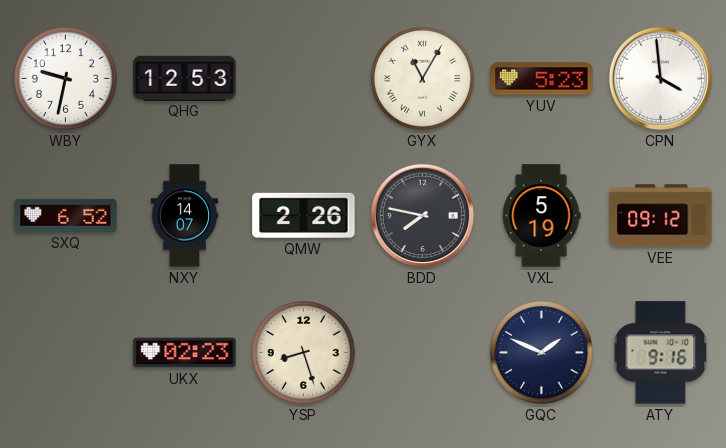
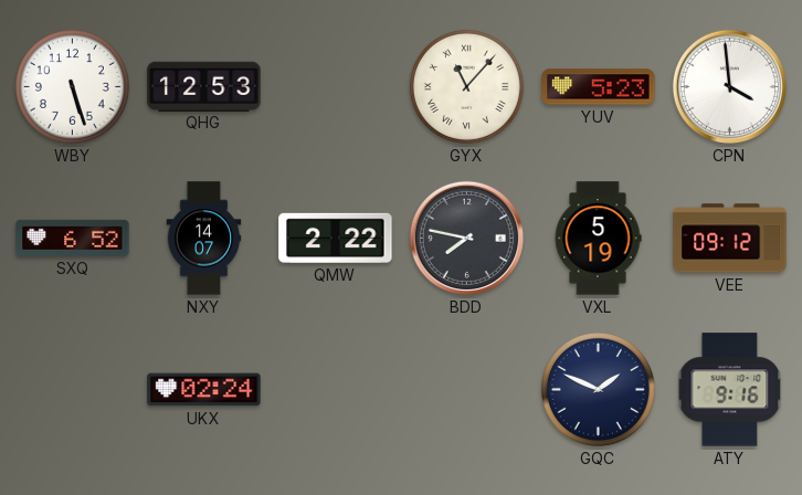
WBY: 9:32 -> 5:27 (72, 86)
GYX: 11:05 -> 11:07 (466, 86)
QMW: 2:26 -> 2:22 (336, 238)
UKX: 02:23 -> 02:24 (204, 390)
YSP: 8:27 -> none (303, 352)
